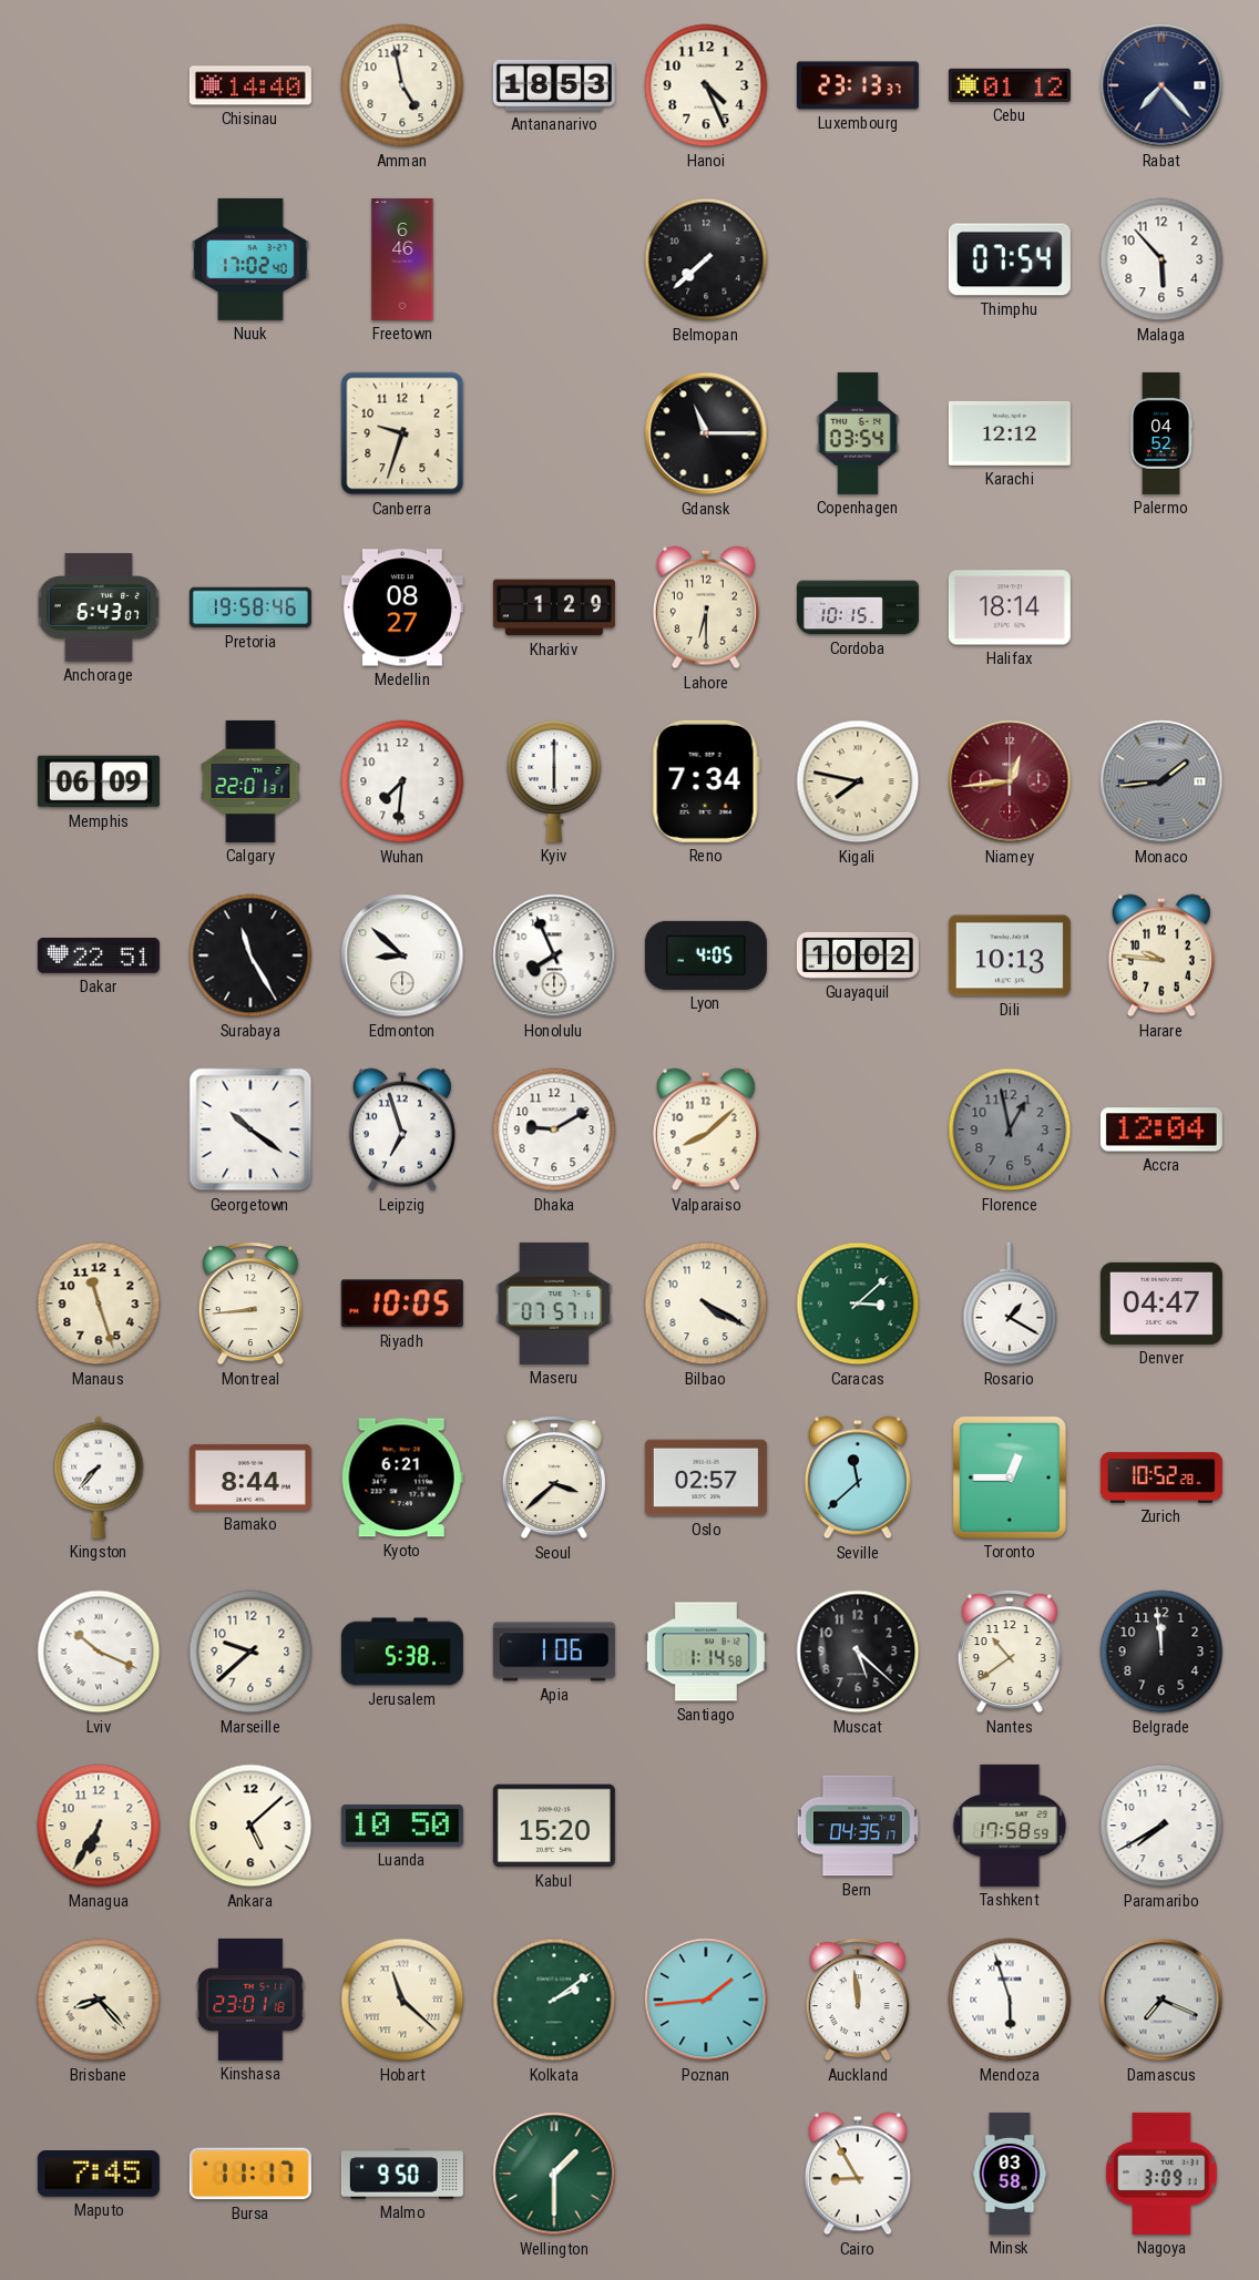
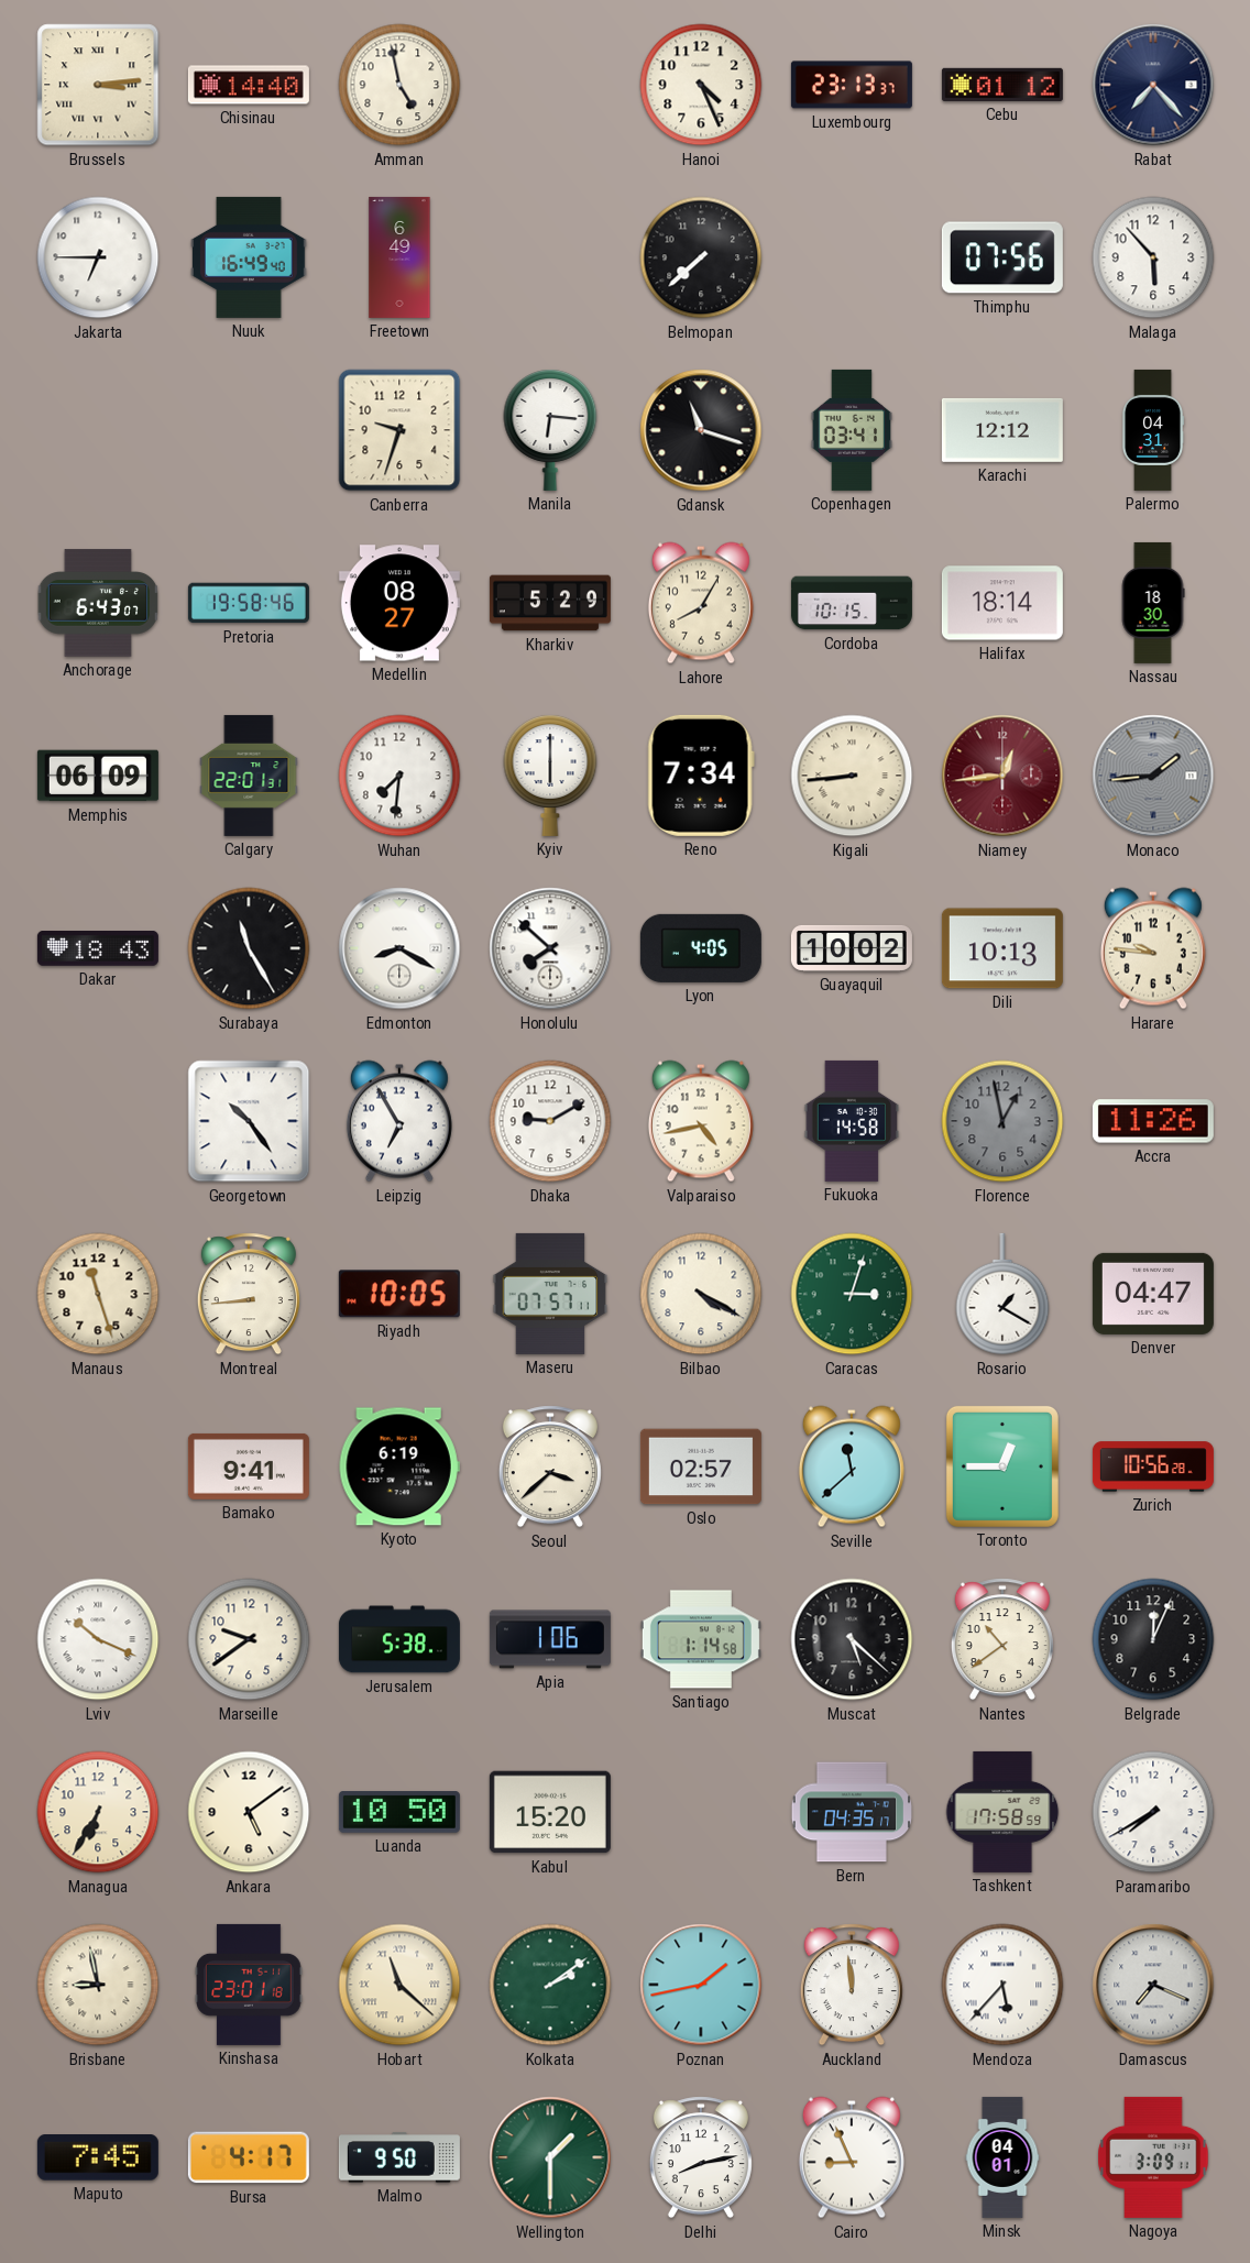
Brussels: none -> 3:14 (98, 85)
Antananarivo: 18:53 -> none (554, 85)
Jakarta: none -> 6:45 (98, 257)
Nuuk: 17:02 -> 16:49 (249, 257)
Freetown: 6:46 -> 6:49 (399, 257)
Thimphu: 07:54 -> 07:56 (1002, 257)
Manila: none -> 6:16 (550, 430)
Gdansk: 11:15 -> 11:18 (701, 430)
Copenhagen: 03:54 -> 03:41 (851, 430)
Palermo: 04:52 -> 04:31 (1153, 430)
Kharkiv: 1:29 -> 5:29 (550, 603)
Lahore: 6:30 -> 8:05 (701, 603)
Nassau: none -> 18:30 (1153, 603)
Kigali: 7:47 -> 8:44 (852, 776)
Dakar: 22:51 -> 18:43 (98, 949)
Edmonton: 8:52 -> 8:20 (399, 948)
Honolulu: 7:56 -> 7:52 (550, 948)
Georgetown: 10:21 -> 10:24 (249, 1121)
Leipzig: 6:57 -> 6:55 (399, 1121)
Valparaiso: 8:08 -> 4:43 (701, 1121)
Fukuoka: none -> 14:58 (852, 1121)
Accra: 12:04 -> 11:26 (1153, 1121)
Caracas: 3:08 -> 3:03 (852, 1294)
Kingston: 7:37 -> none (99, 1478)
Bamako: 8:44 -> 9:41 (249, 1466)
Kyoto: 6:21 -> 6:19 (399, 1466)
Zurich: 10:52 -> 10:56 (1153, 1466)
Marseille: 9:38 -> 9:39 (249, 1639)
Belgrade: 11:59 -> 12:04 (1153, 1639)
Ankara: 5:08 -> 5:09 (249, 1812)
Brisbane: 8:23 -> 8:58 (98, 1985)
Poznan: 1:44 -> 1:43 (701, 1985)
Mendoza: 5:57 -> 5:37 (1002, 1985)
Bursa: 11:17 -> 4:17 (249, 2157)
Delhi: none -> 8:13 (701, 2157)
Cairo: 8:55 -> 8:56 (852, 2157)
Minsk: 03:58 -> 04:01 (1002, 2157)
